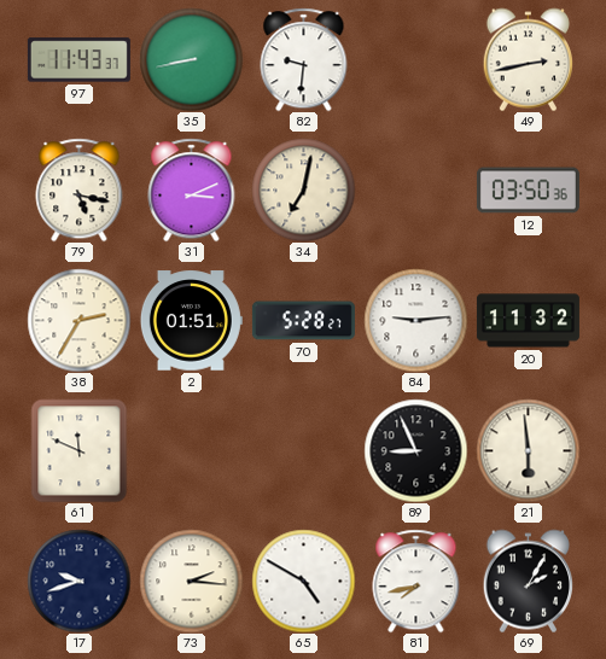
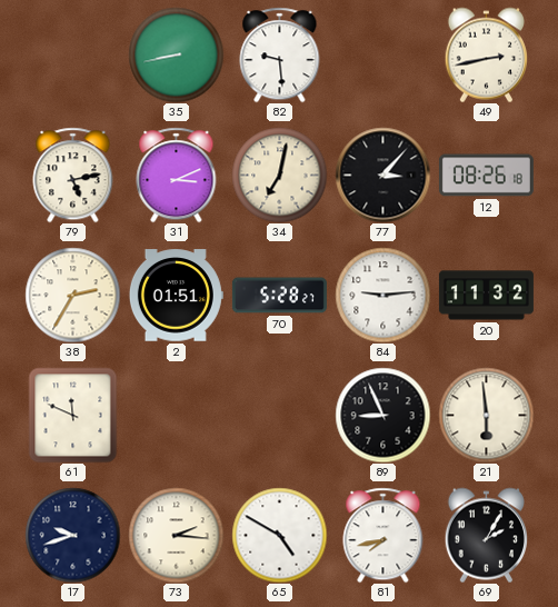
97: 11:43 -> none (78, 60)
82: 9:31 -> 9:29 (280, 54)
79: 5:17 -> 5:13 (73, 175)
77: none -> 3:07 (382, 175)
12: 03:50 -> 08:26 (486, 176)
